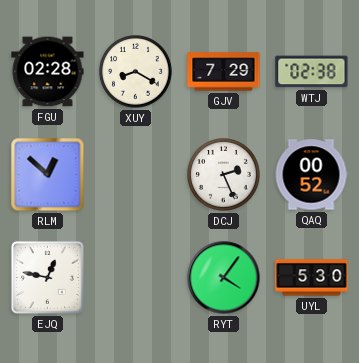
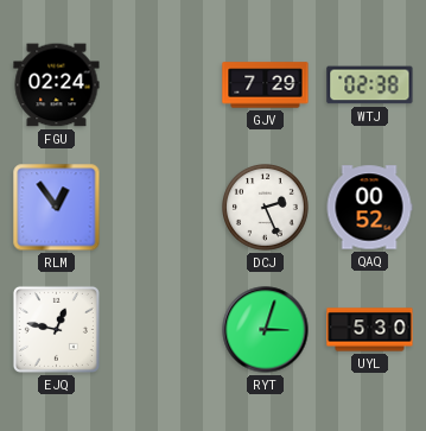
FGU: 02:28 -> 02:24 (57, 85)
XUY: 8:20 -> none (136, 72)
RLM: 12:52 -> 12:54 (57, 208)
RYT: 4:06 -> 3:03 (266, 330)
